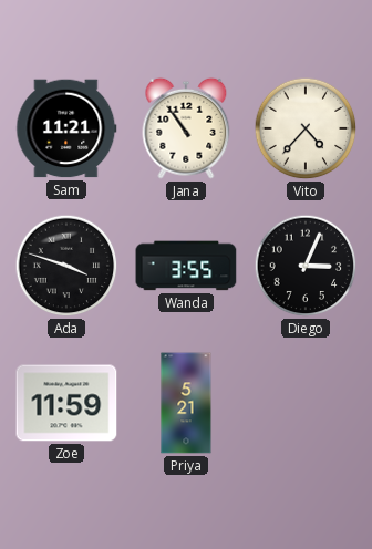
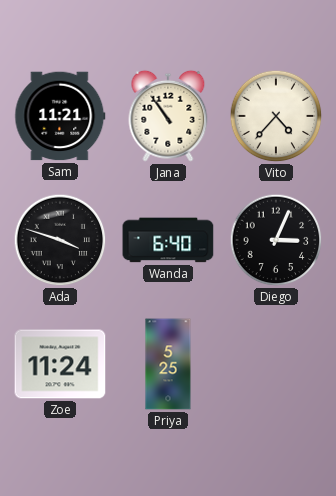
Wanda: 3:55 -> 6:40 (168, 240)
Zoe: 11:59 -> 11:24 (60, 364)
Priya: 5:21 -> 5:25 (168, 364)
